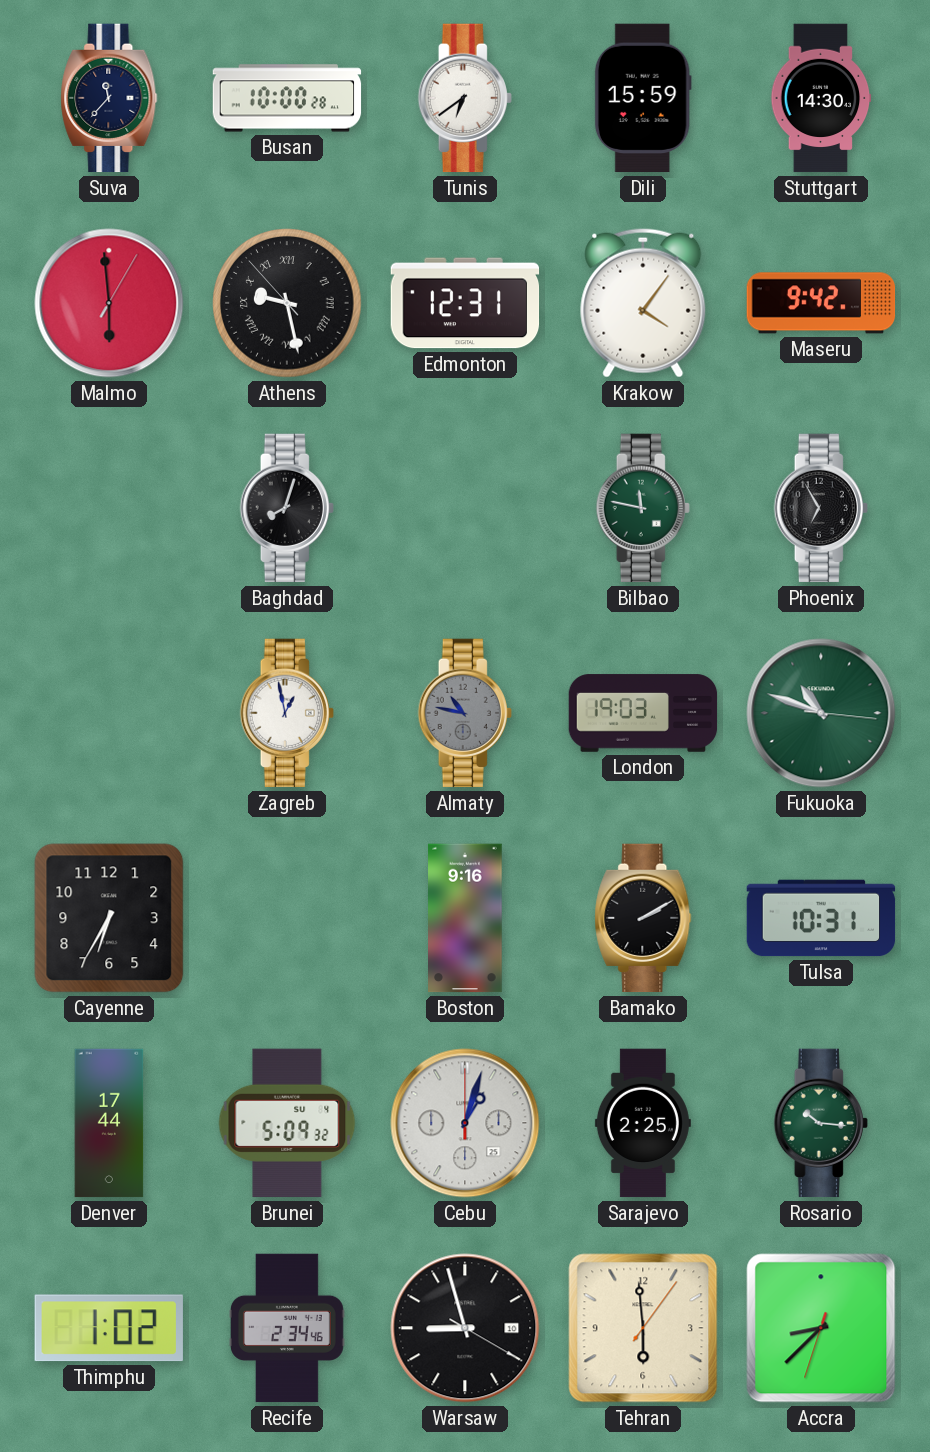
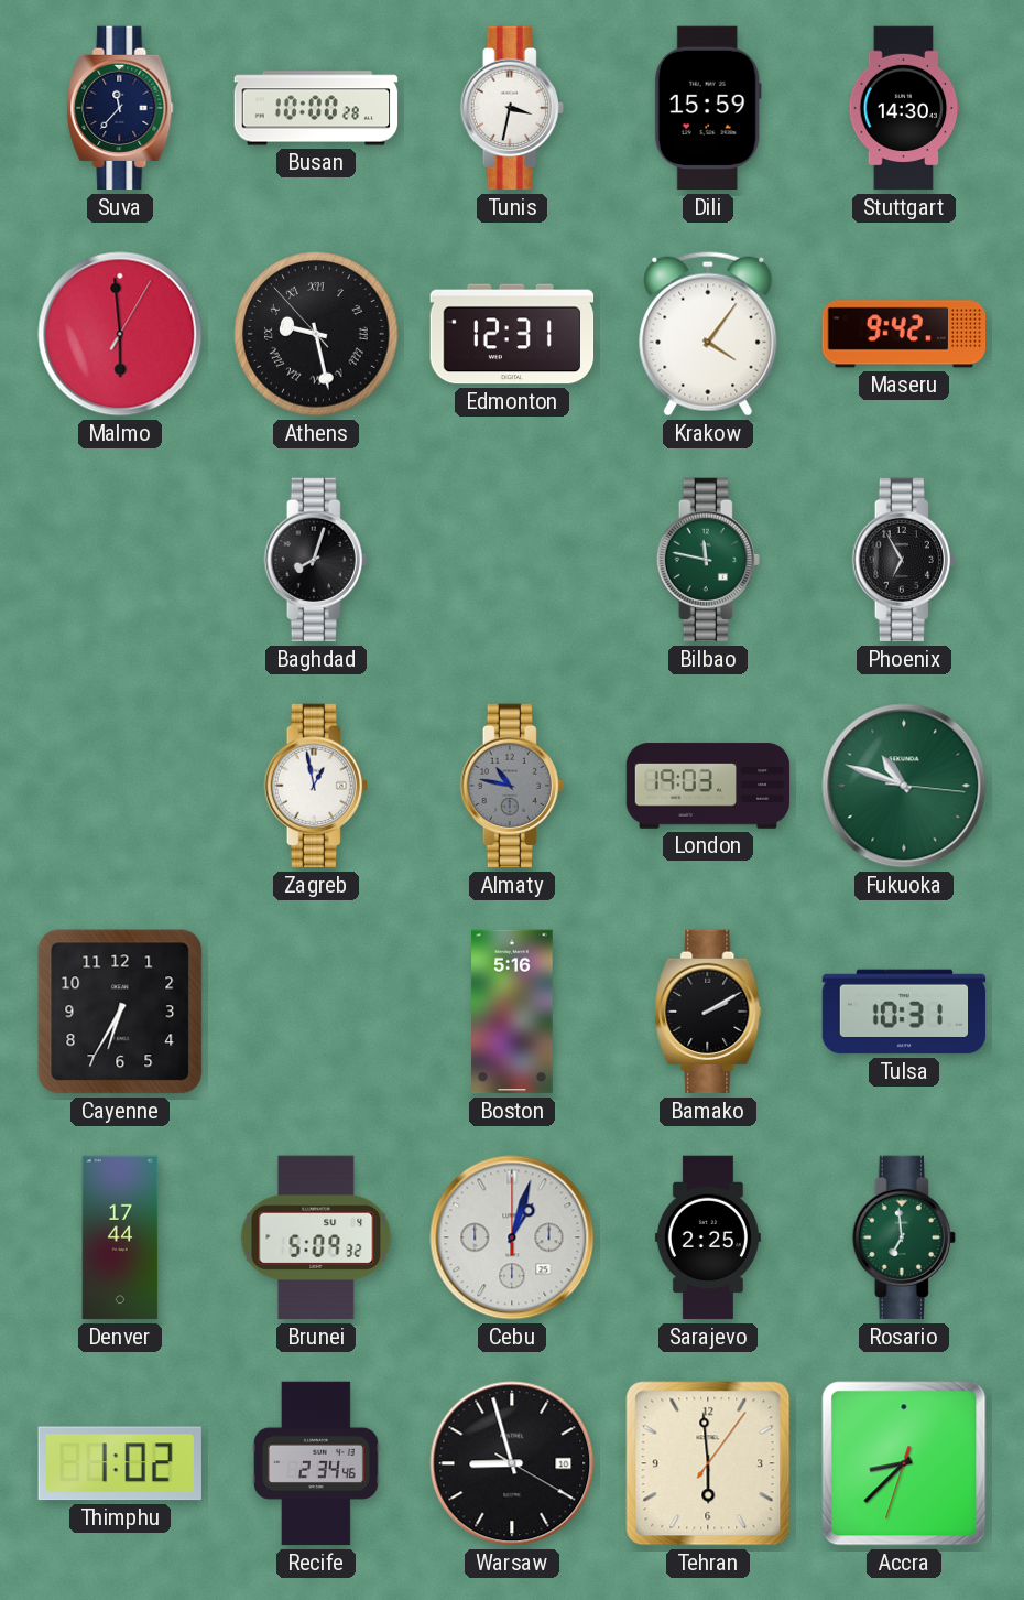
Tunis: 6:39 -> 3:32 (512, 108)
Boston: 9:16 -> 5:16 (512, 1012)
Rosario: 10:16 -> 6:59 (904, 1237)
